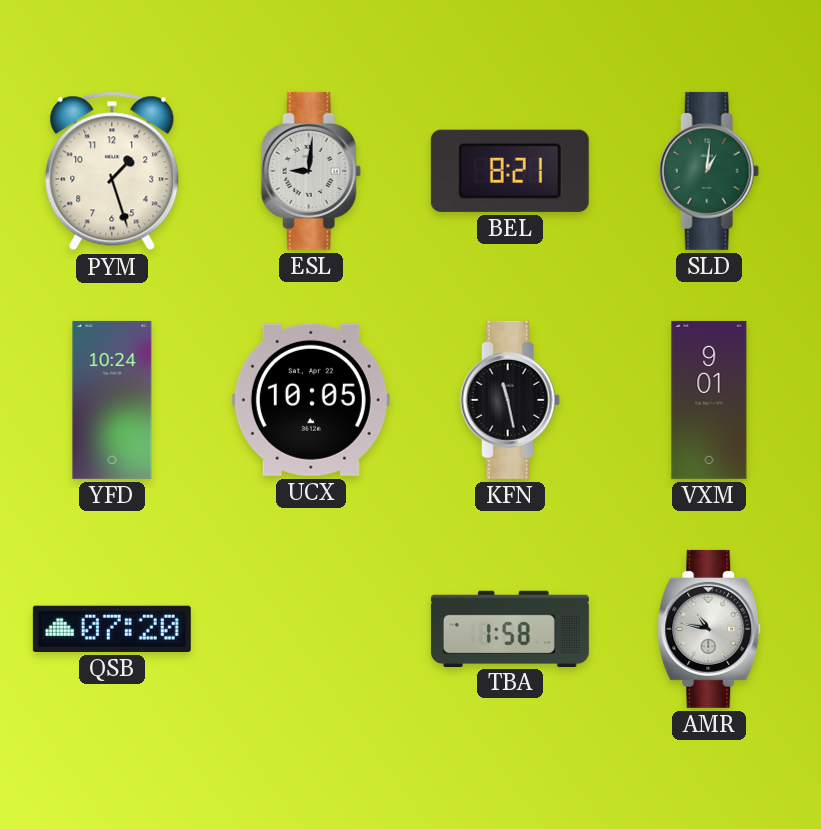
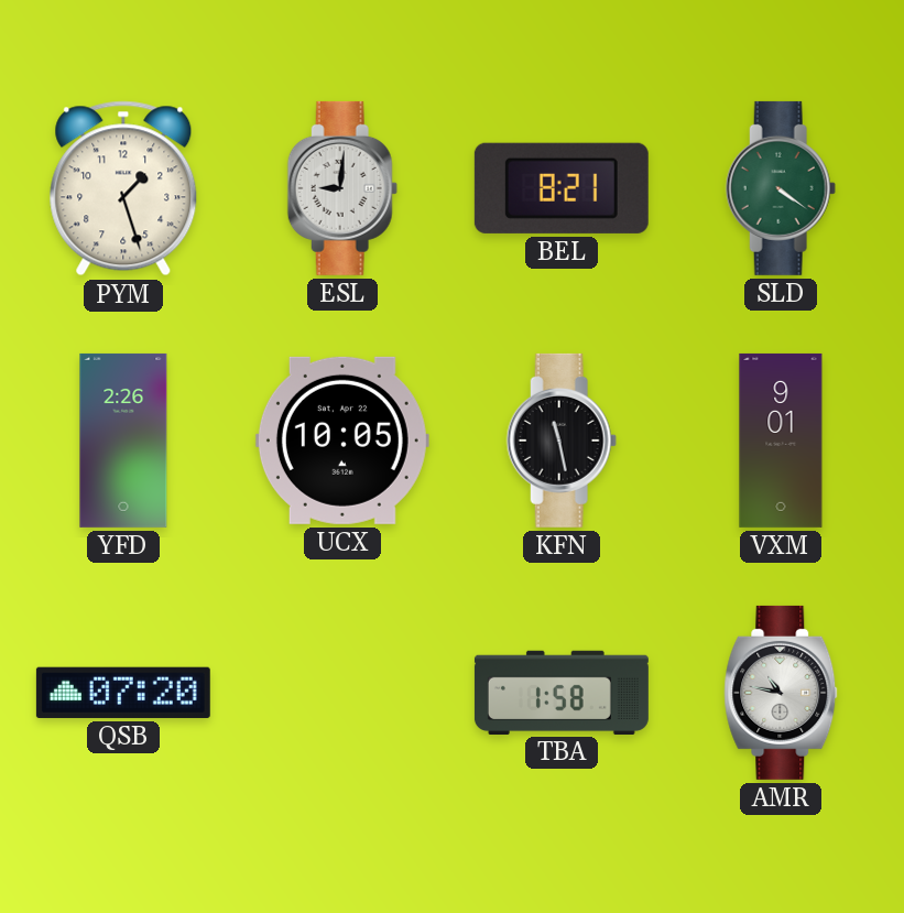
SLD: 1:01 -> 4:21 (781, 188)
YFD: 10:24 -> 2:26 (123, 441)
